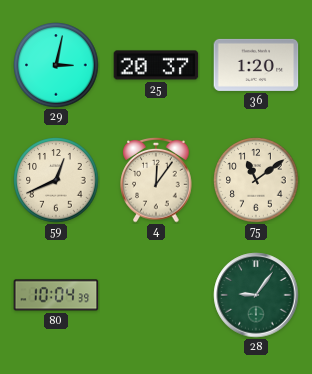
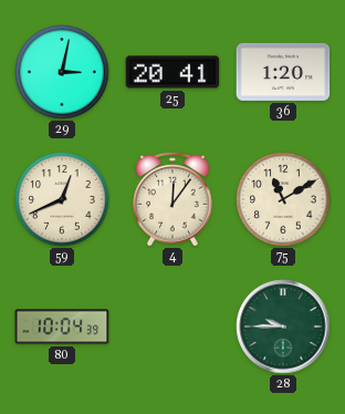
25: 20:37 -> 20:41 (172, 72)
75: 11:09 -> 11:10 (283, 199)
28: 9:06 -> 9:45 (283, 327)
